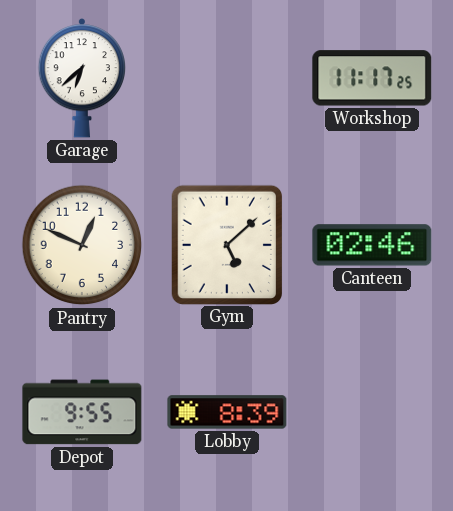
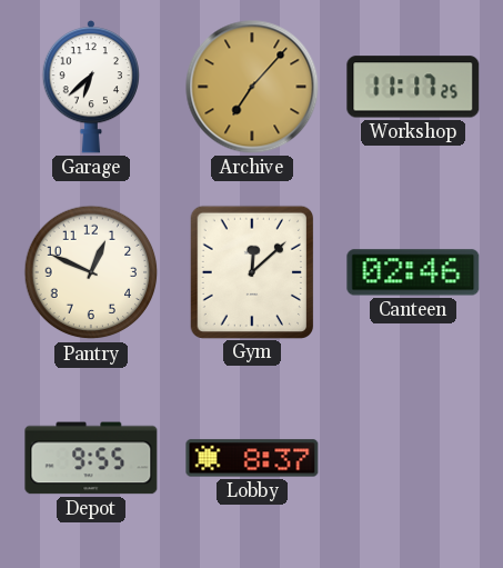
Archive: none -> 7:07 (252, 87)
Gym: 5:08 -> 12:08 (251, 271)
Lobby: 8:39 -> 8:37 (252, 458)
